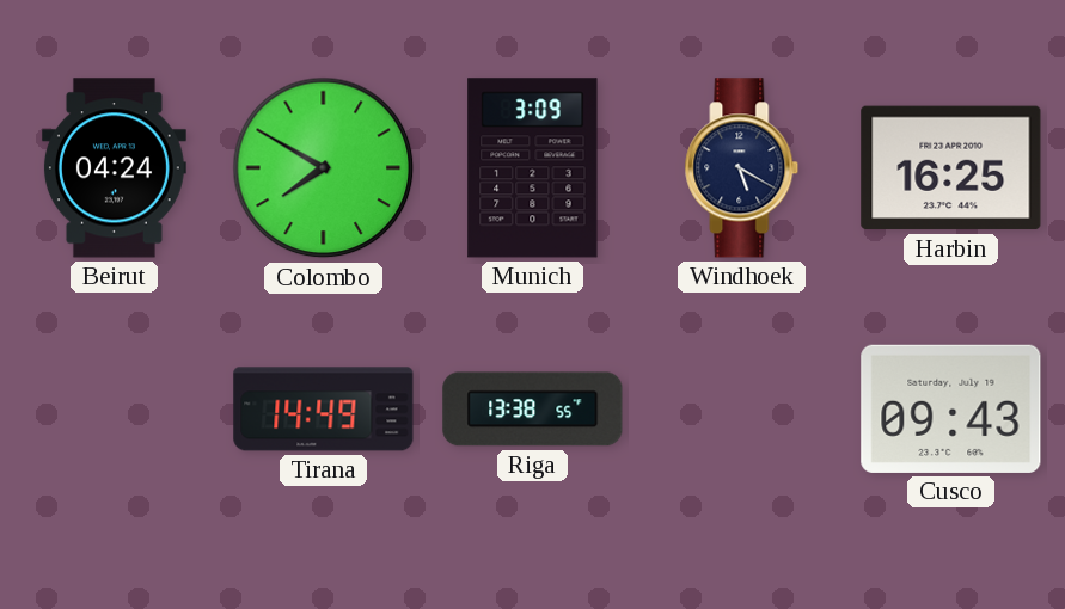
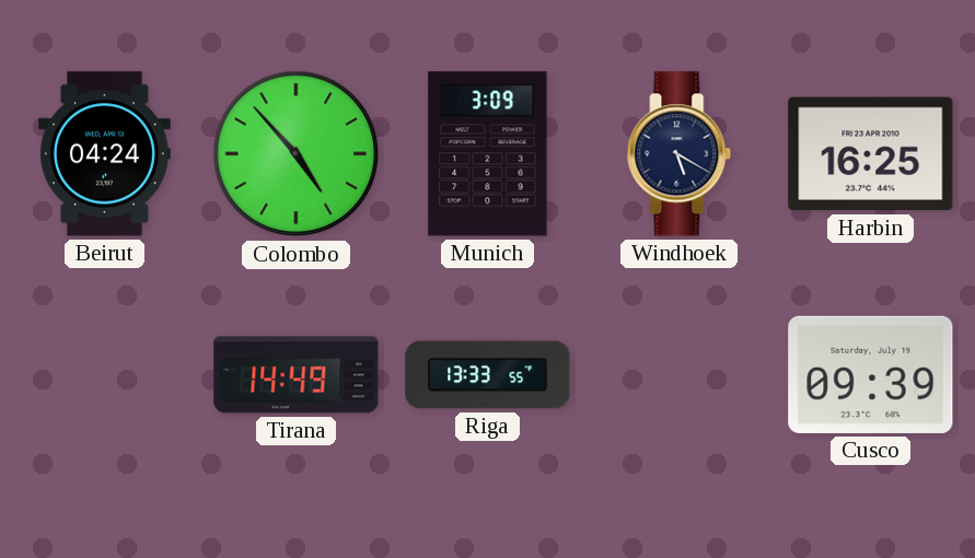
Colombo: 7:50 -> 4:53 (297, 154)
Riga: 13:38 -> 13:33 (488, 375)
Cusco: 09:43 -> 09:39 (871, 374)
